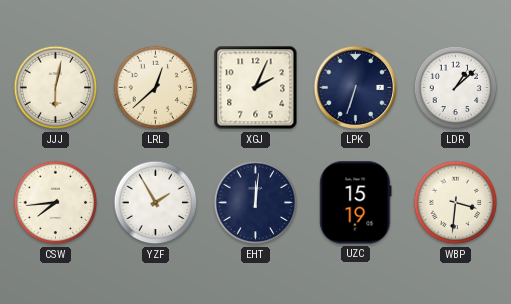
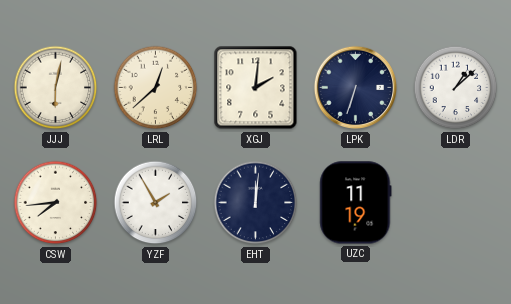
XGJ: 2:04 -> 2:01 (256, 88)
UZC: 15:19 -> 11:19 (356, 203)
WBP: 3:31 -> none (456, 203)
